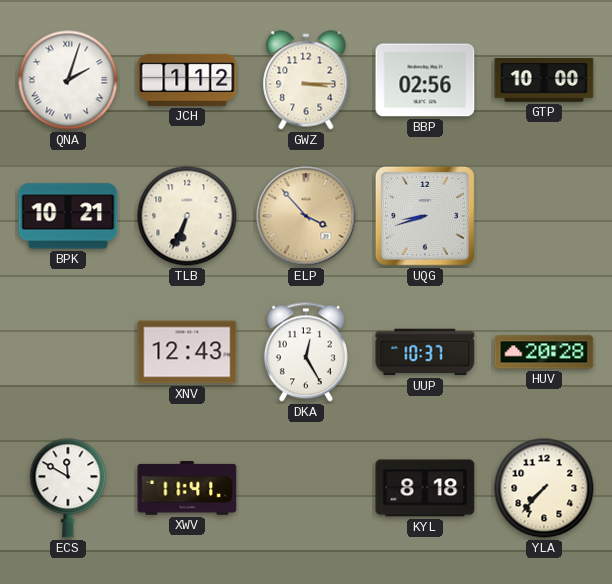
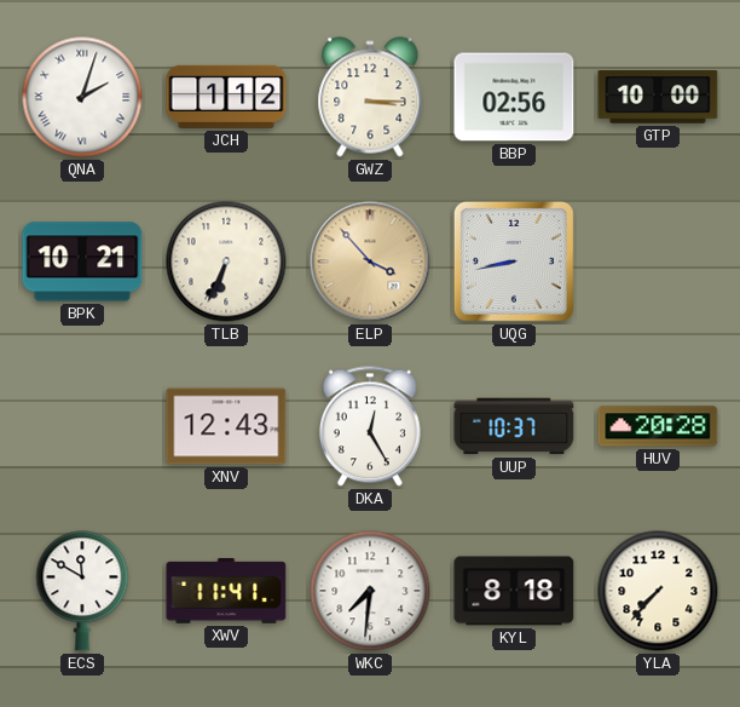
UQG: 8:42 -> 8:43 (514, 261)
WKC: none -> 7:31 (370, 591)
